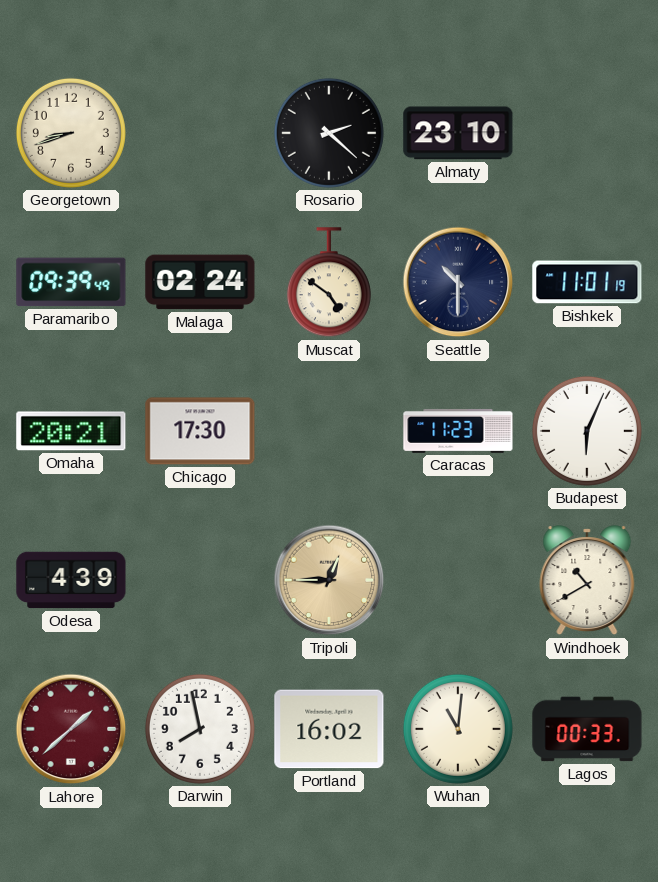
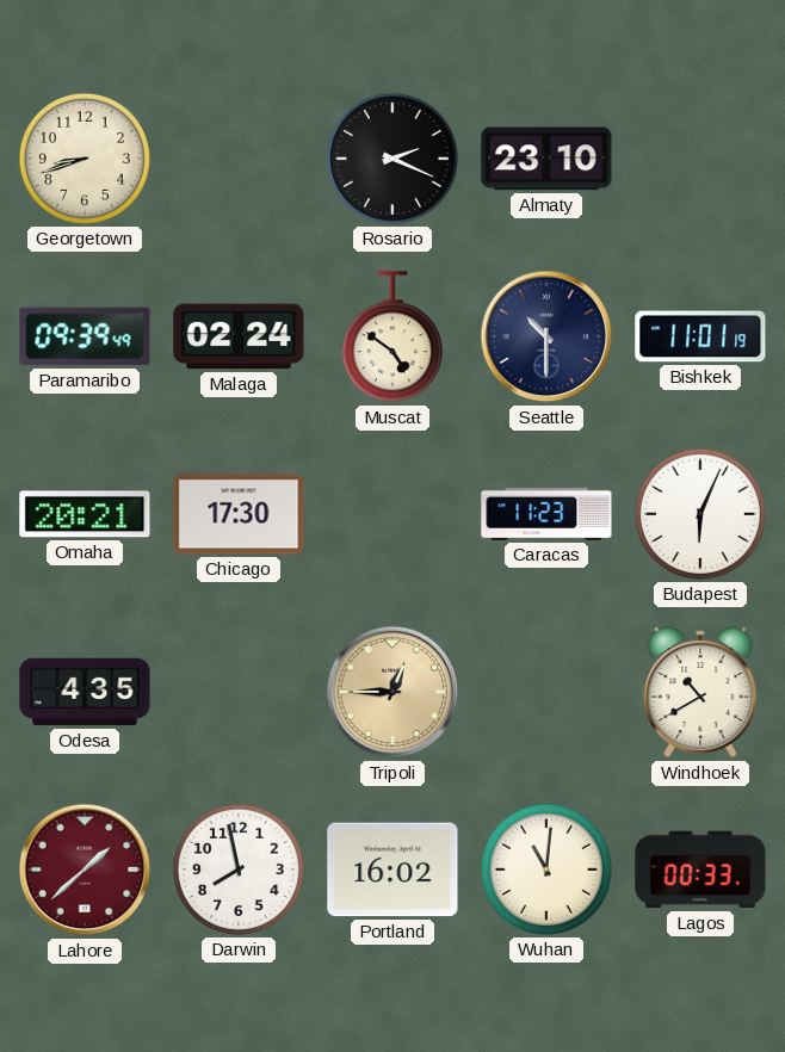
Rosario: 2:22 -> 2:19 (392, 159)
Odesa: 4:39 -> 4:35 (85, 692)
